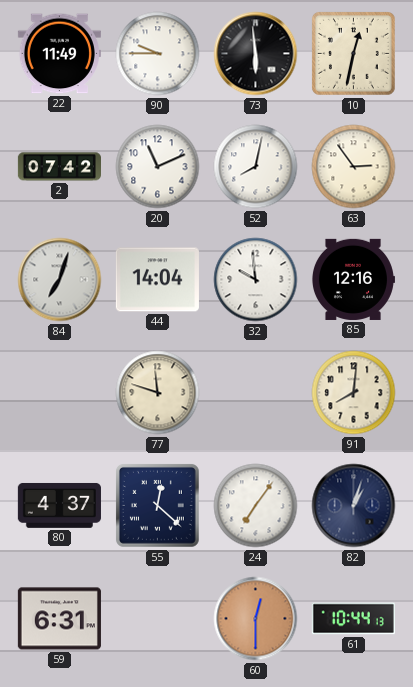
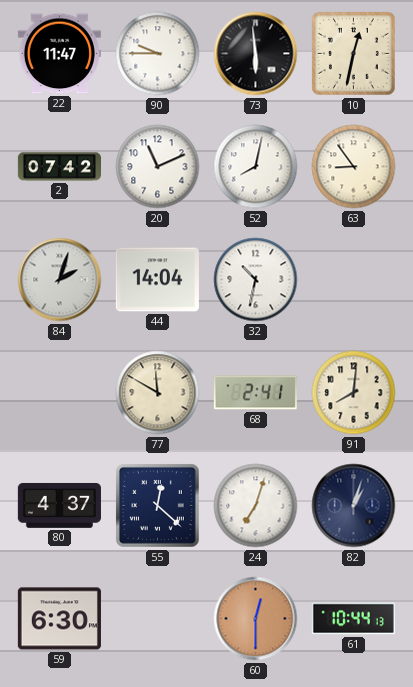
22: 11:49 -> 11:47 (59, 54)
63: 2:54 -> 8:54 (354, 167)
84: 7:03 -> 2:03 (60, 280)
32: 9:59 -> 10:32 (256, 280)
85: 12:16 -> none (353, 279)
77: 11:48 -> 11:50 (158, 393)
68: none -> 2:41 (255, 393)
24: 7:06 -> 7:03 (256, 506)
59: 6:31 -> 6:30 (59, 619)
